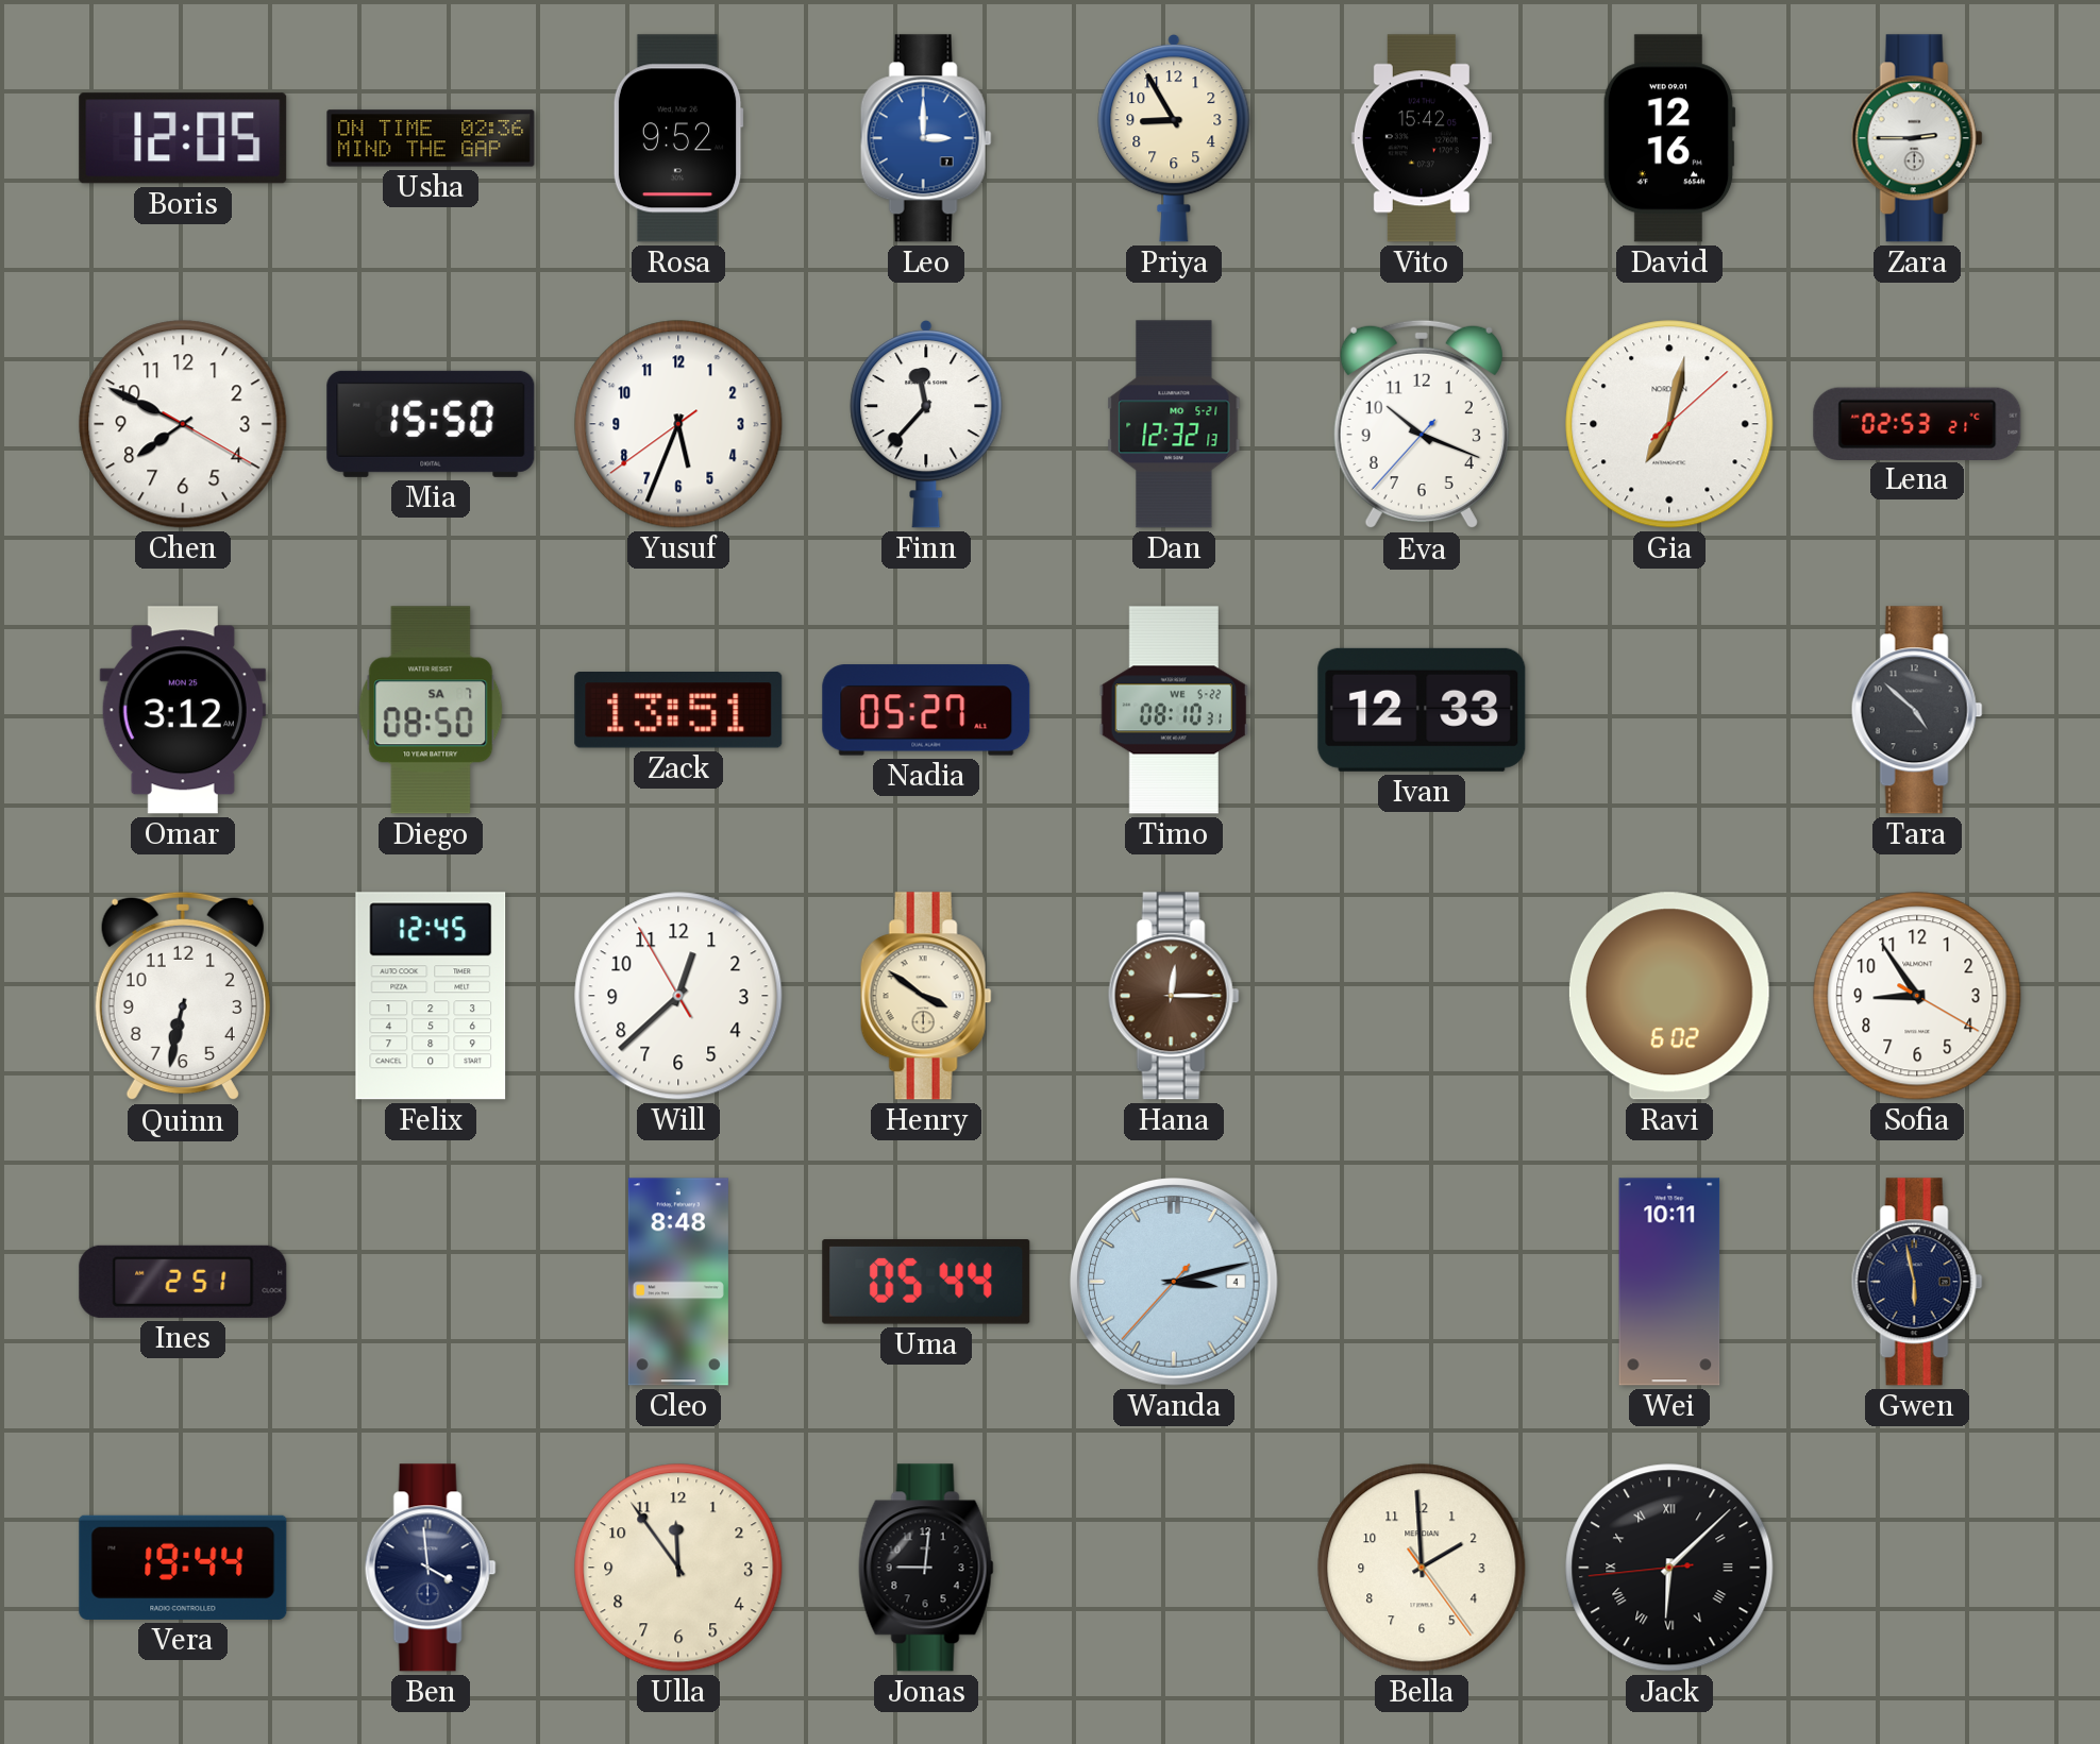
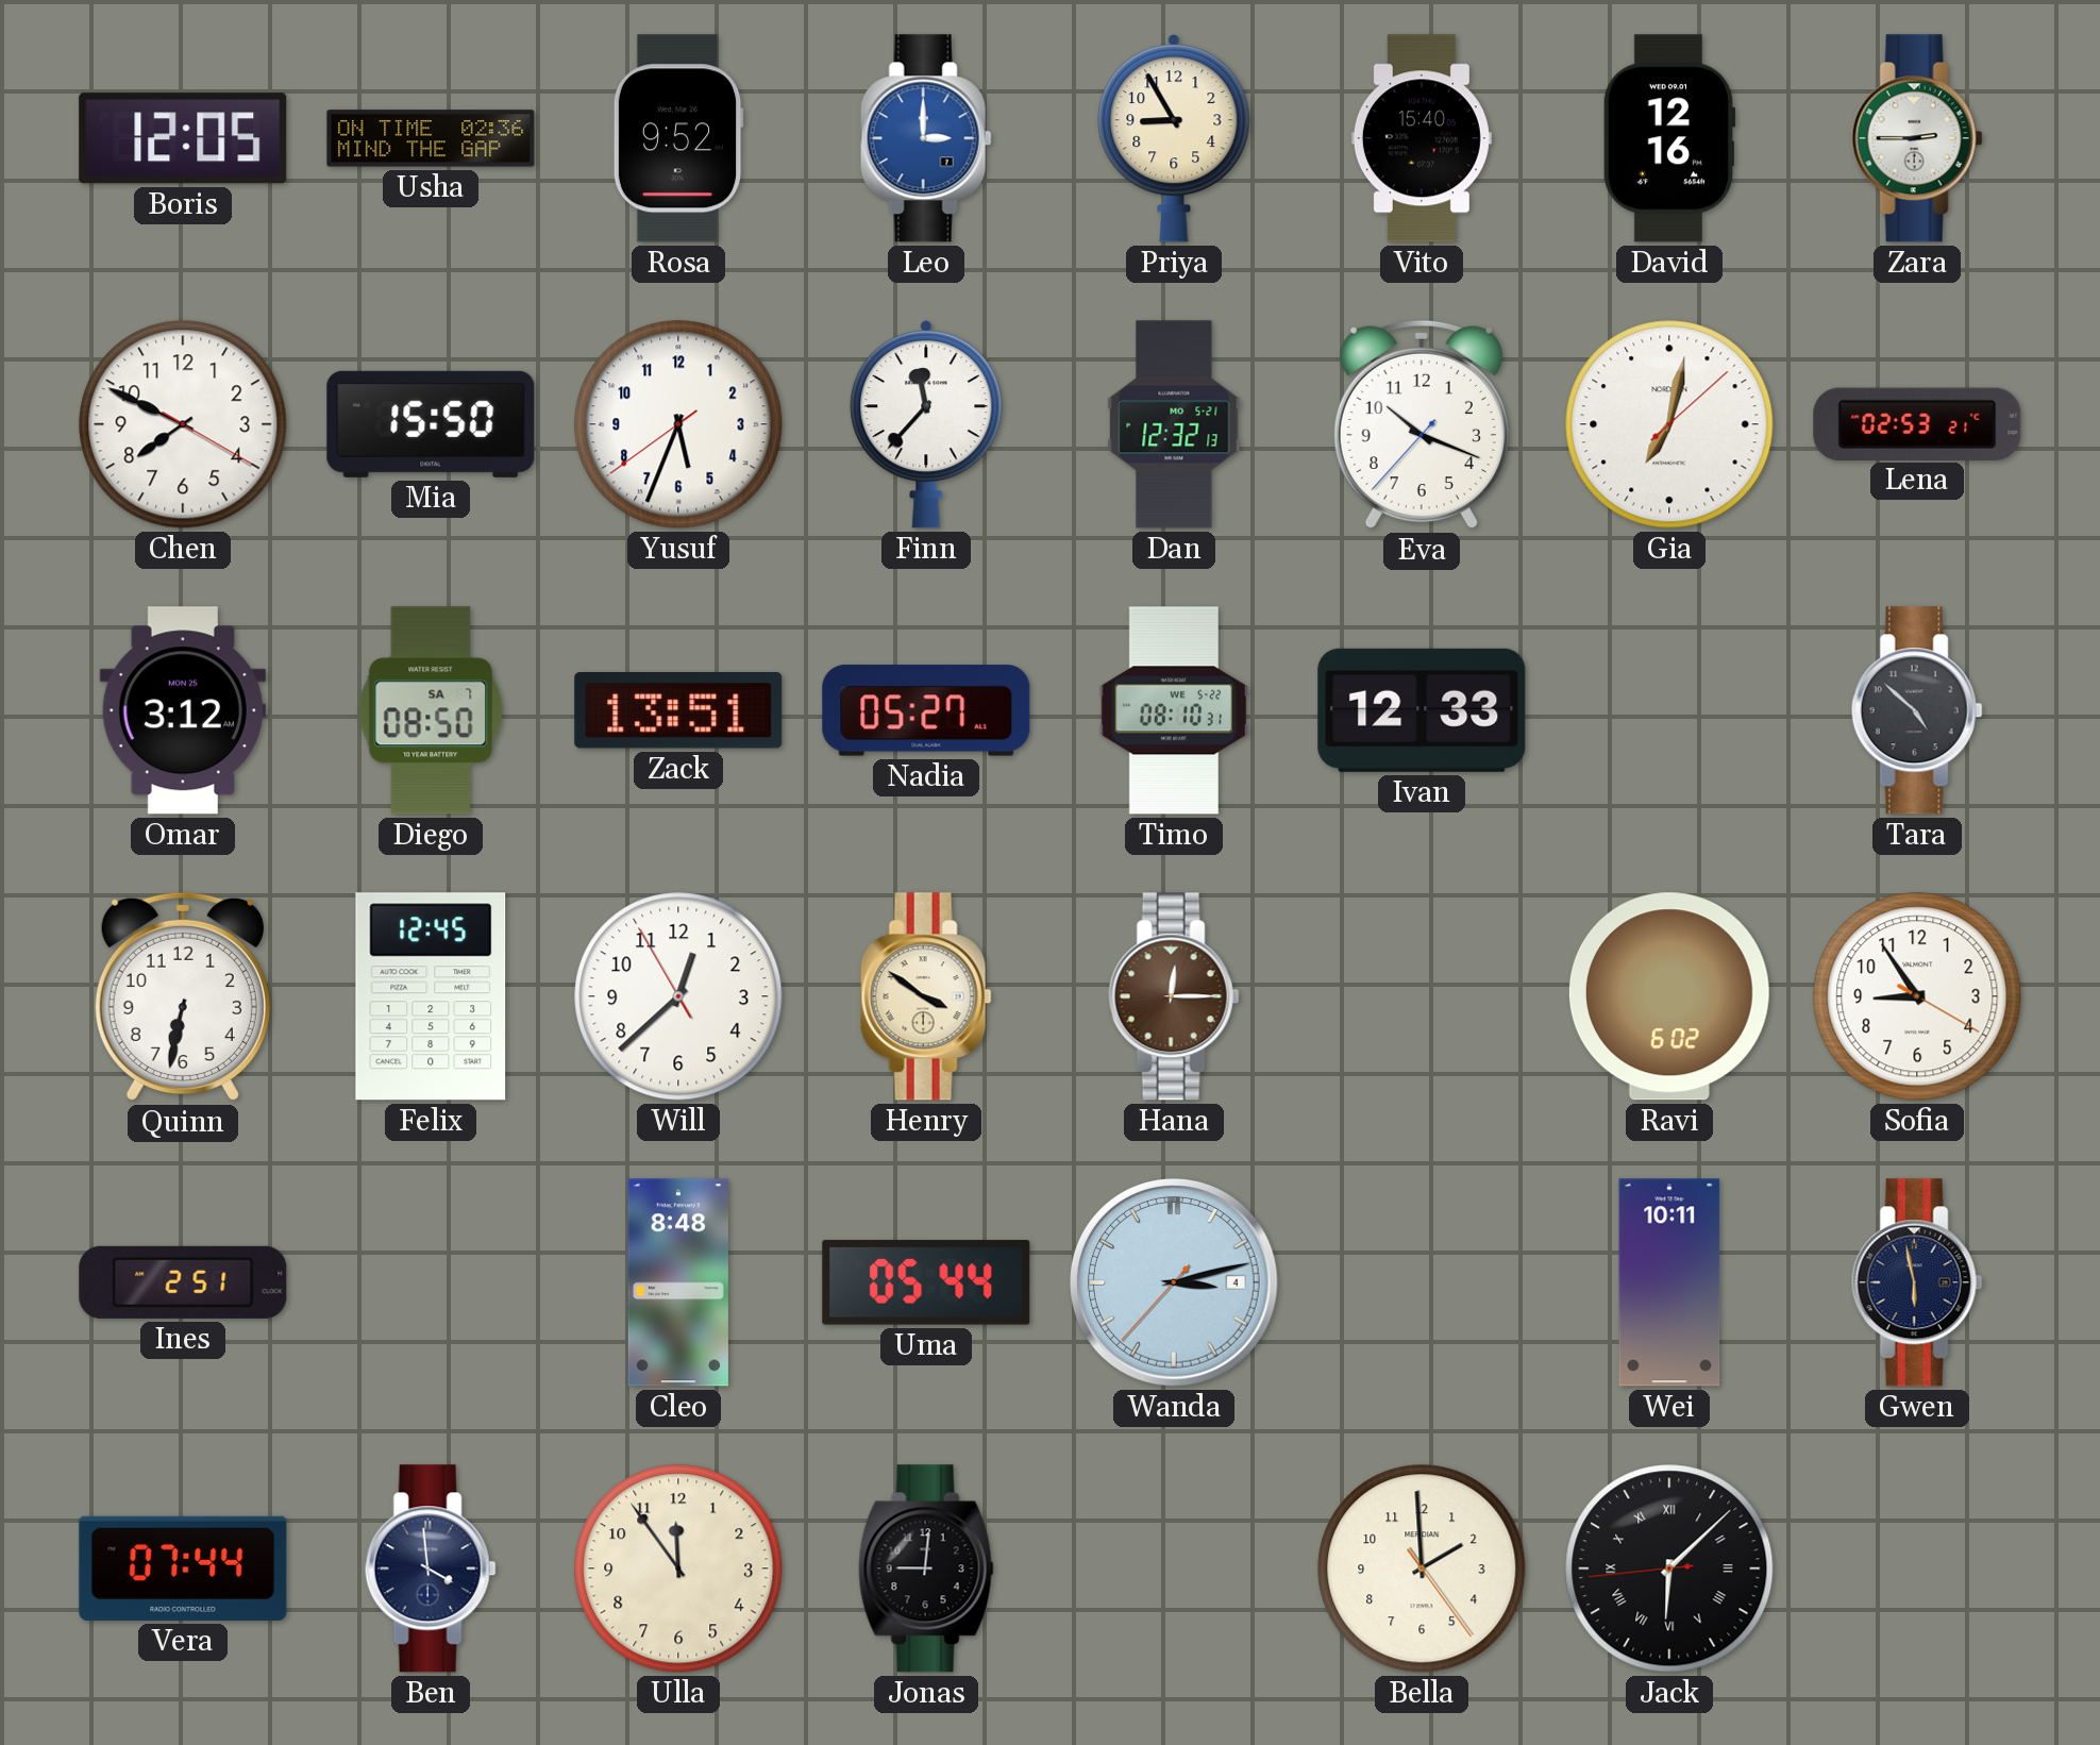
Vito: 15:42 -> 15:40 (1422, 138)
Vera: 19:44 -> 07:44 (183, 1568)
